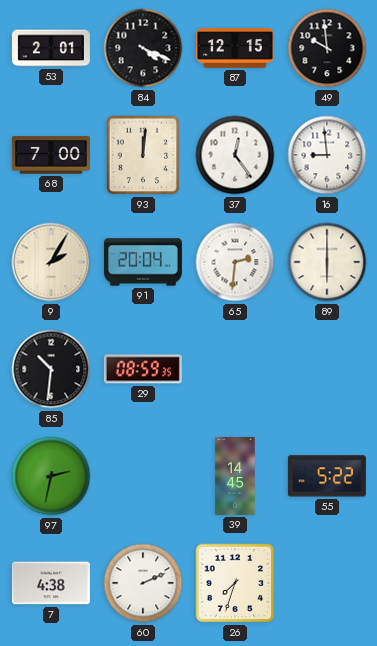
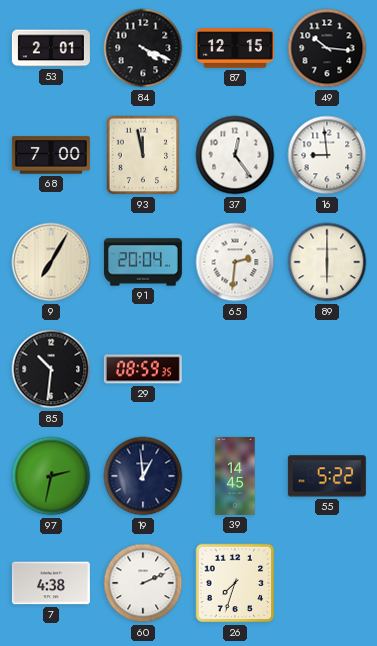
49: 9:59 -> 10:16 (327, 48)
93: 12:01 -> 11:58 (143, 155)
9: 2:05 -> 7:05 (51, 262)
19: none -> 12:59 (143, 476)
